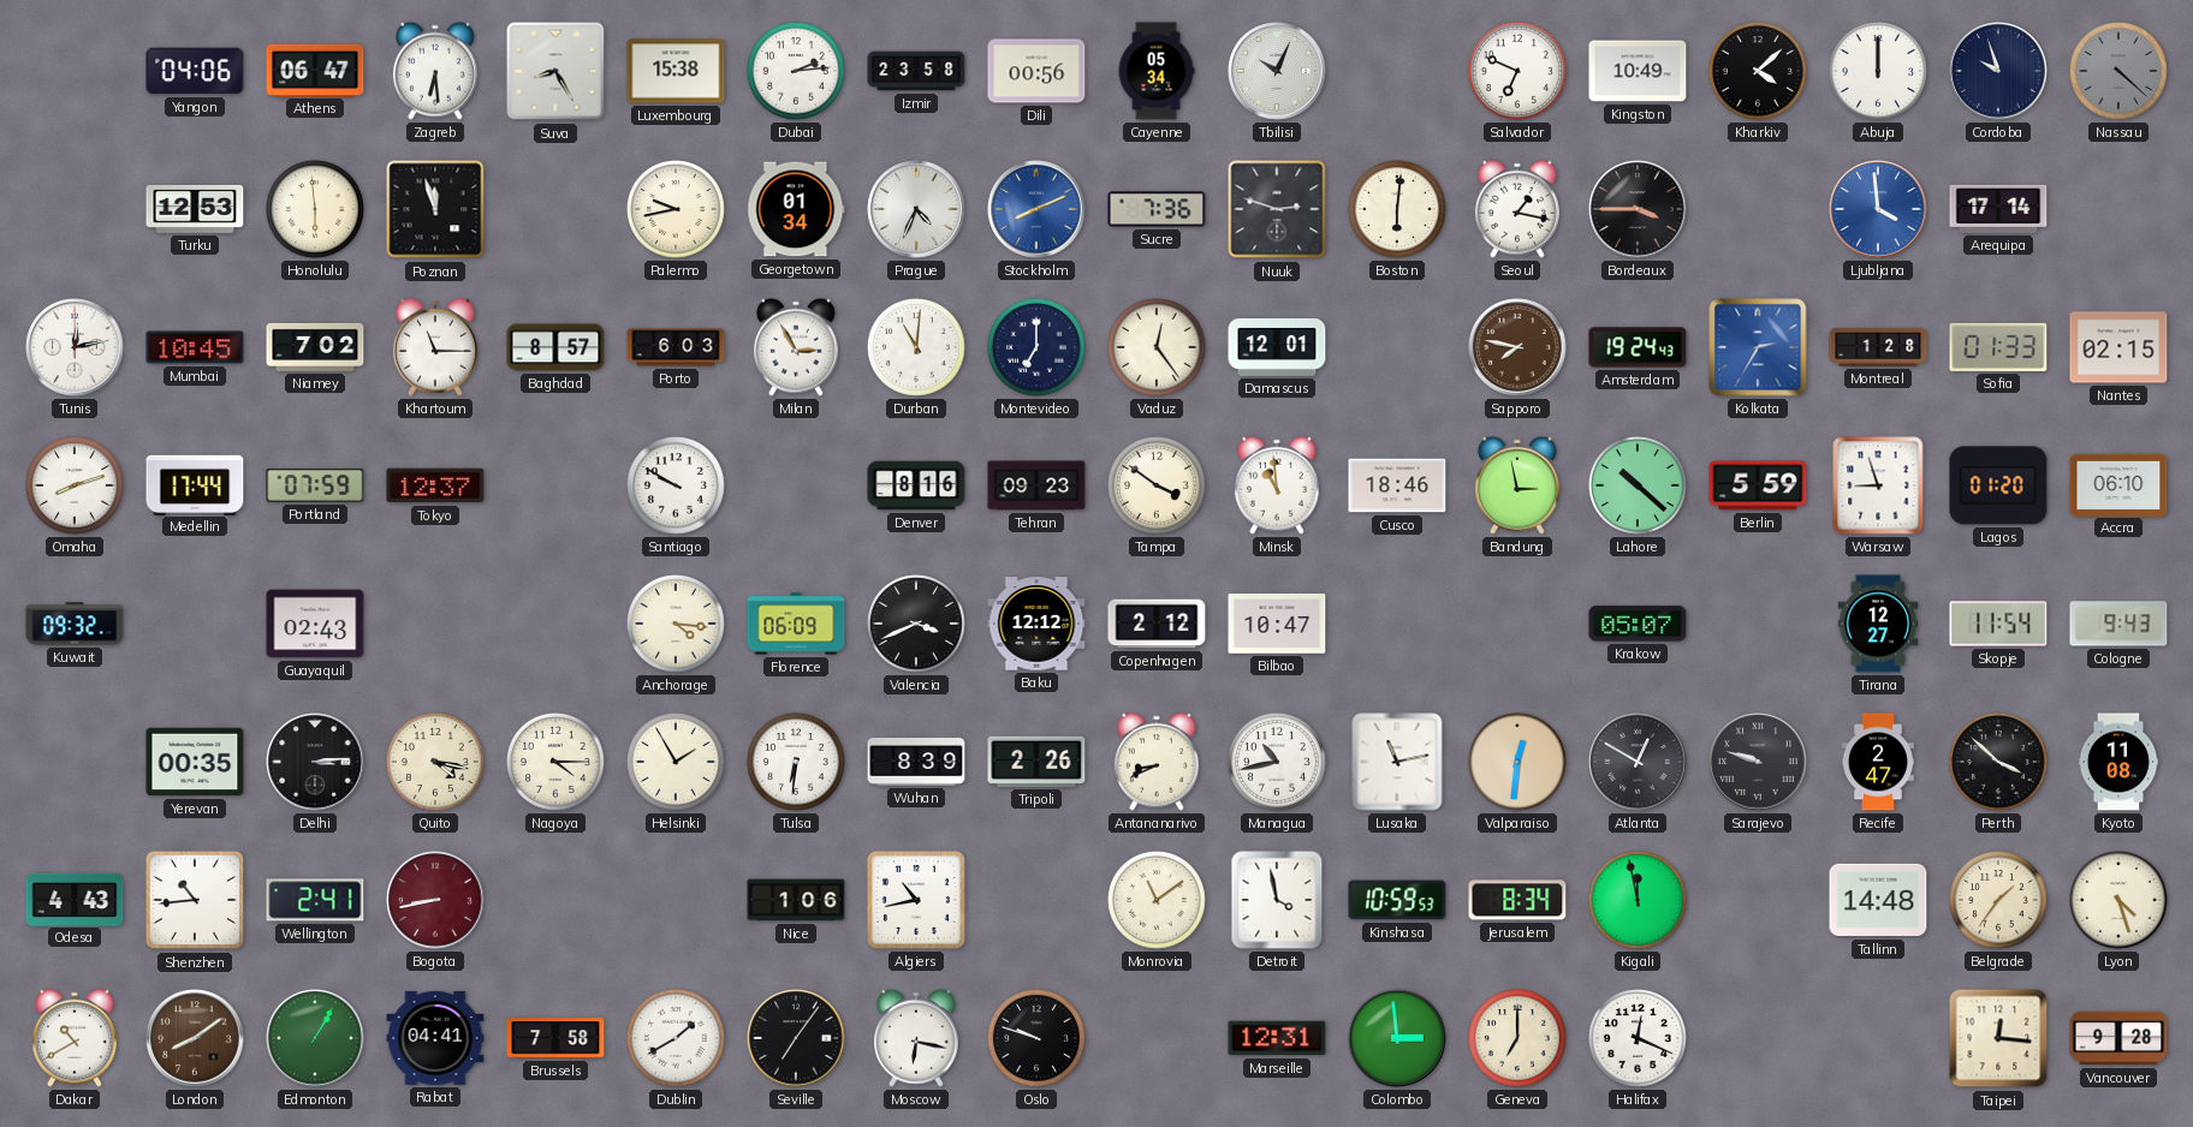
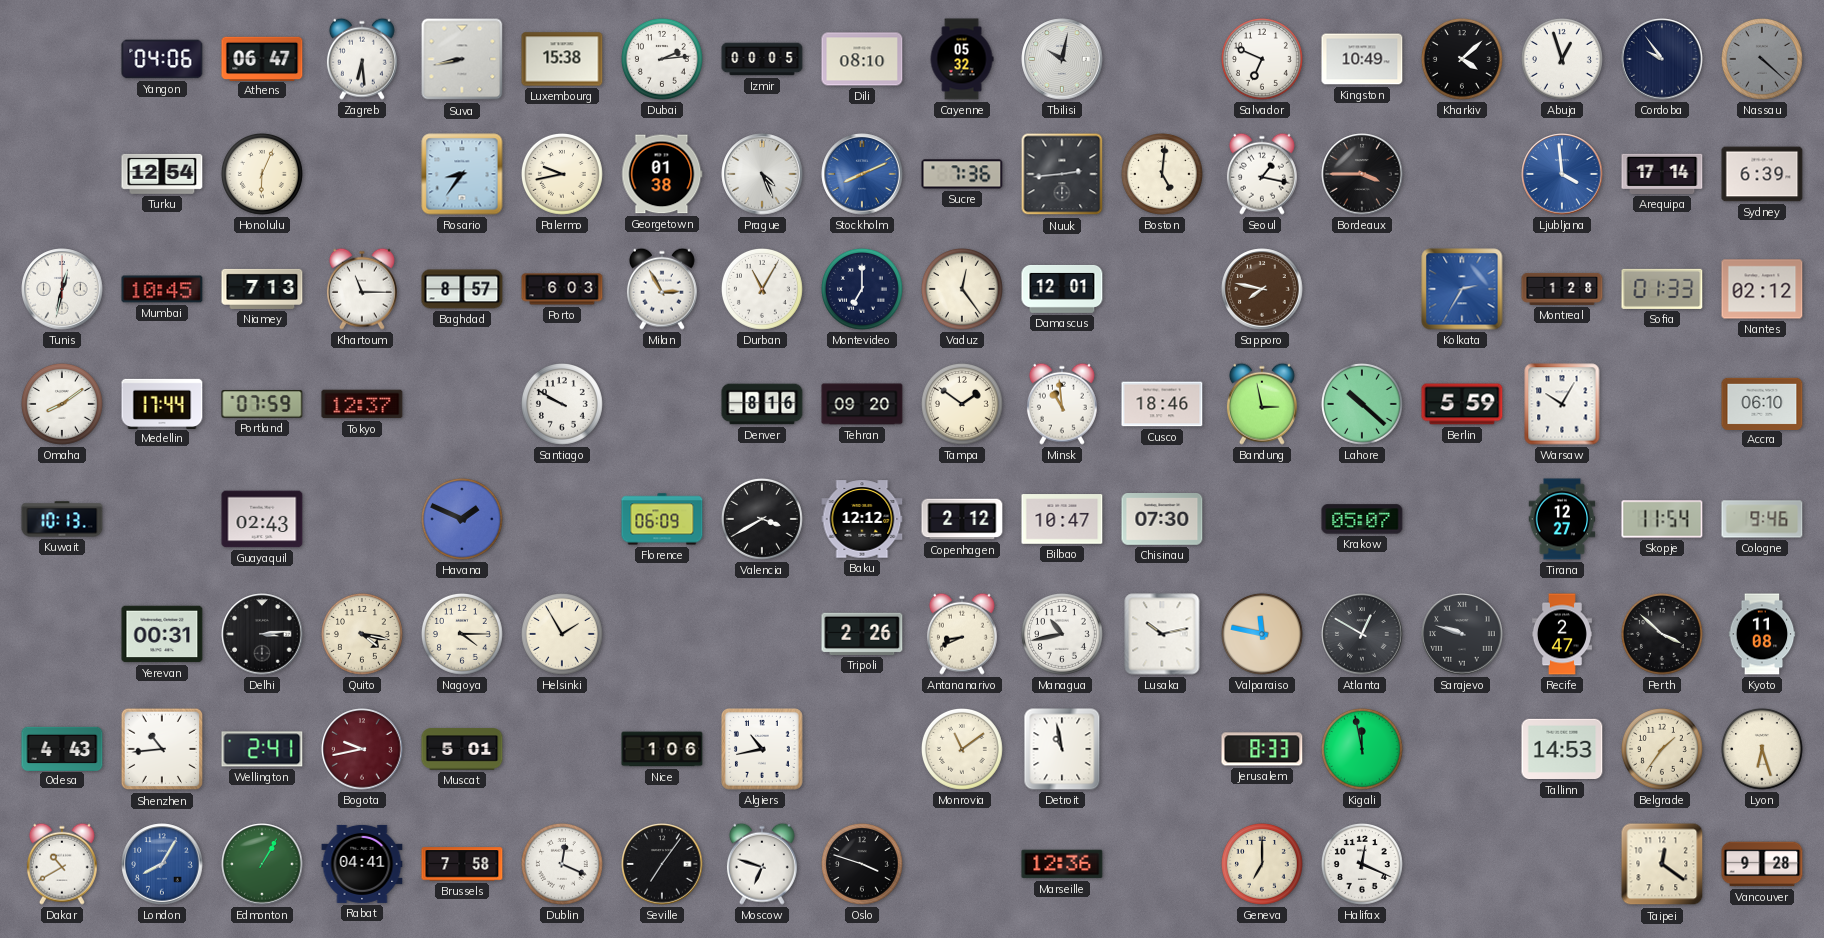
Suva: 8:25 -> 8:43 (462, 59)
Izmir: 23:58 -> 00:05 (762, 59)
Dili: 00:56 -> 08:10 (862, 59)
Cayenne: 05:34 -> 05:32 (962, 59)
Tbilisi: 10:04 -> 10:02 (1062, 59)
Abuja: 12:00 -> 12:57 (1562, 59)
Cordoba: 9:57 -> 9:54 (1662, 59)
Turku: 12:53 -> 12:54 (162, 174)
Honolulu: 5:59 -> 6:04 (262, 174)
Poznan: 11:57 -> none (435, 209)
Rosario: none -> 8:36 (462, 174)
Georgetown: 01:34 -> 01:38 (662, 174)
Prague: 4:34 -> 4:26 (762, 174)
Nuuk: 2:48 -> 2:44 (1062, 174)
Boston: 6:01 -> 5:01 (1162, 174)
Sydney: none -> 6:39 (1762, 174)
Tunis: 12:13 -> 12:32 (62, 289)
Niamey: 7:02 -> 7:13 (262, 289)
Durban: 11:01 -> 11:05 (762, 289)
Amsterdam: 19:24 -> none (1638, 347)
Nantes: 02:15 -> 02:12 (1762, 289)
Omaha: 8:12 -> 8:09 (62, 404)
Tehran: 09:23 -> 09:20 (862, 404)
Tampa: 3:51 -> 1:51 (962, 404)
Warsaw: 8:57 -> 10:05 (1562, 404)
Lagos: 01:20 -> none (1998, 485)
Kuwait: 09:32 -> 10:13 (62, 519)
Havana: none -> 1:49 (462, 519)
Anchorage: 4:16 -> none (676, 624)
Valencia: 3:41 -> 3:40 (762, 519)
Chisinau: none -> 07:30 (1162, 520)
Cologne: 9:43 -> 9:46 (1762, 519)
Yerevan: 00:35 -> 00:31 (162, 634)
Tulsa: 6:31 -> none (796, 762)
Wuhan: 8:39 -> none (916, 763)
Lusaka: 11:13 -> 10:13 (1162, 634)
Valparaiso: 12:31 -> 11:47 (1262, 634)
Bogota: 8:43 -> 9:43 (362, 749)
Muscat: none -> 5:01 (462, 749)
Detroit: 3:58 -> 10:58 (1062, 749)
Kinshasa: 10:59 -> none (1397, 900)
Jerusalem: 8:34 -> 8:33 (1262, 749)
Tallinn: 14:48 -> 14:53 (1562, 749)
Lyon: 4:27 -> 6:27 (1762, 749)
London: 8:09 -> 8:05 (162, 864)
London dial: brown -> blue (162, 864)
Dublin: 1:40 -> 12:19 (562, 864)
Moscow: 6:17 -> 6:48 (762, 864)
Oslo: 9:48 -> 3:48 (862, 864)
Marseille: 12:31 -> 12:36 (1062, 864)
Colombo: 2:59 -> none (1397, 1038)
Taipei: 12:16 -> 12:21 (1662, 864)
